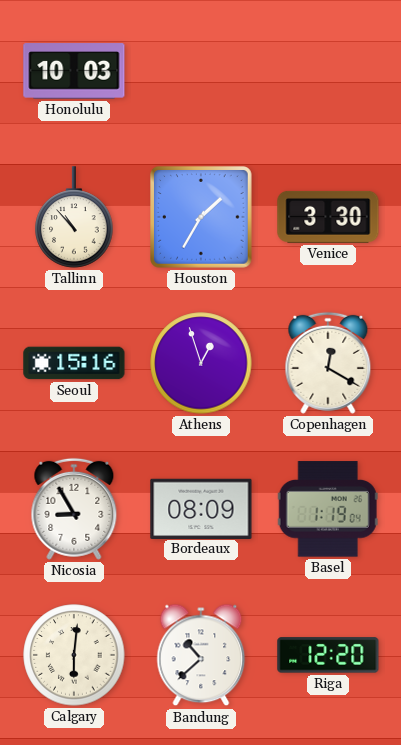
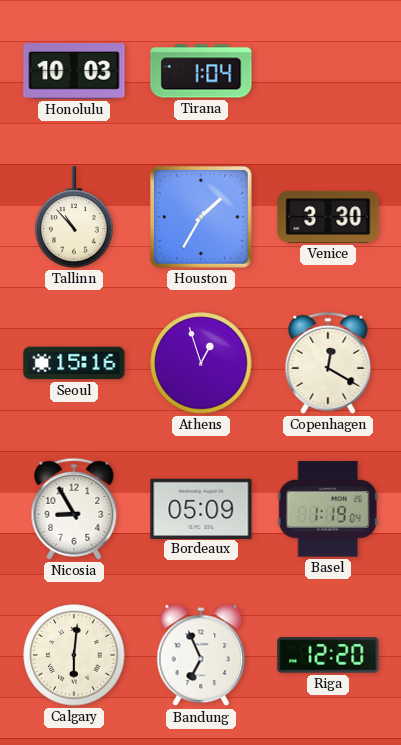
Tirana: none -> 1:04 (201, 71)
Bordeaux: 08:09 -> 05:09 (201, 508)
Bandung: 10:38 -> 6:56 (201, 655)
